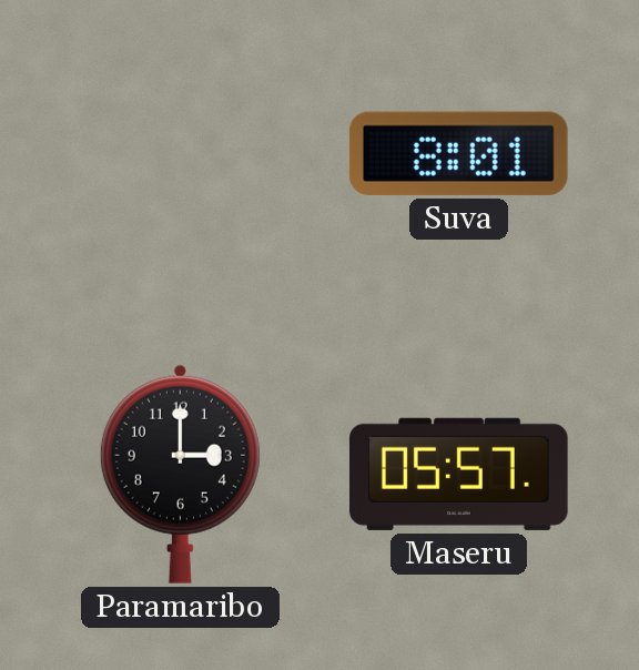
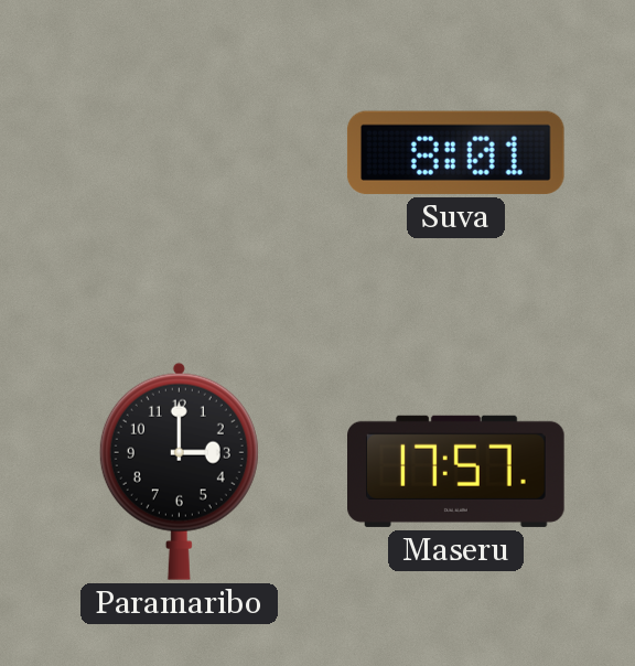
Maseru: 05:57 -> 17:57 (456, 471)
